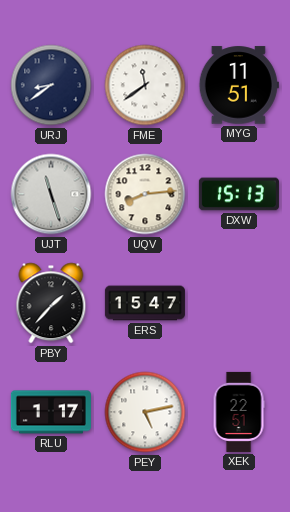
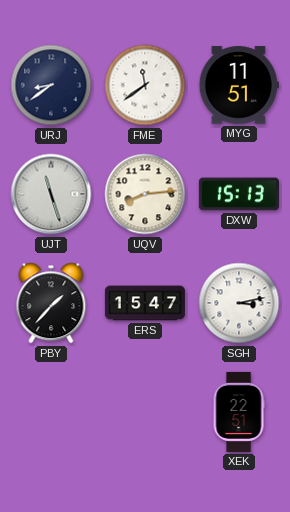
SGH: none -> 3:13 (239, 303)
RLU: 1:17 -> none (51, 412)
PEY: 5:13 -> none (145, 412)
